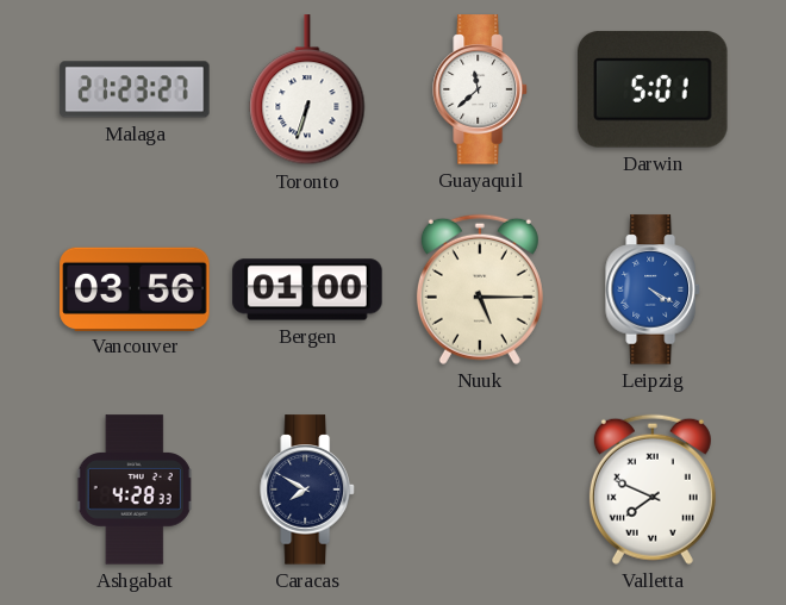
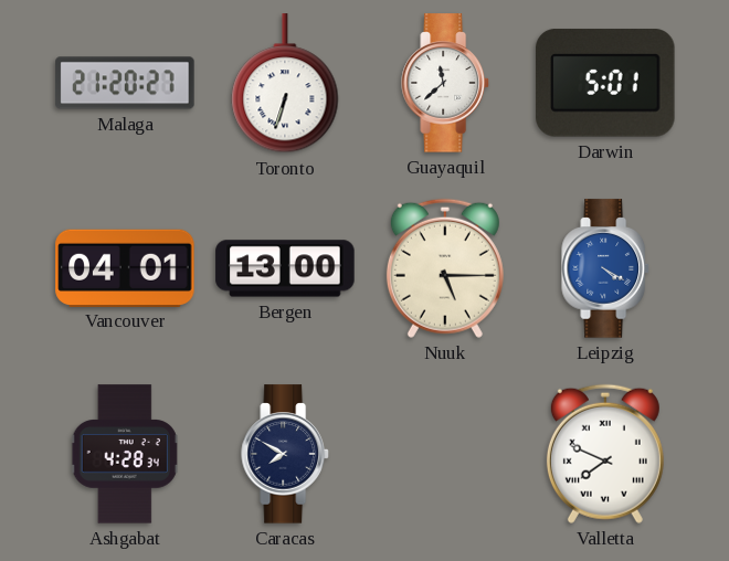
Malaga: 21:23 -> 21:20 (125, 83)
Vancouver: 03:56 -> 04:01 (125, 267)
Bergen: 01:00 -> 13:00 (285, 268)
Ashgabat: 4:28:33 -> 4:28:34 (125, 454)
